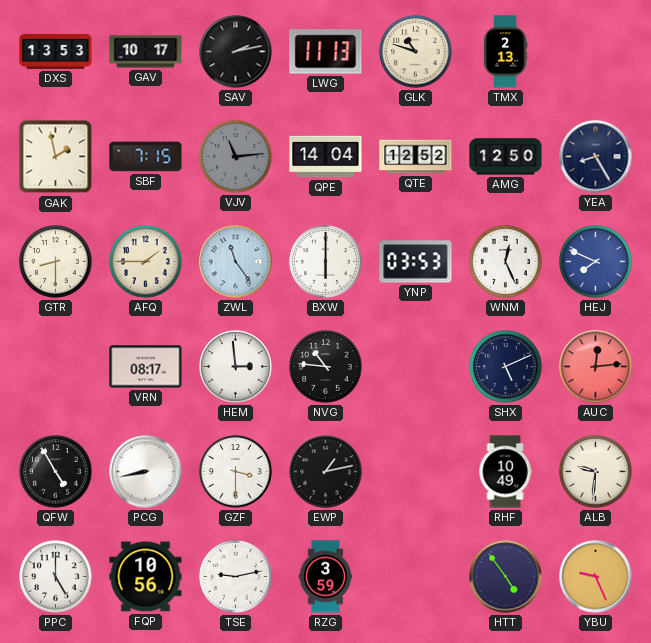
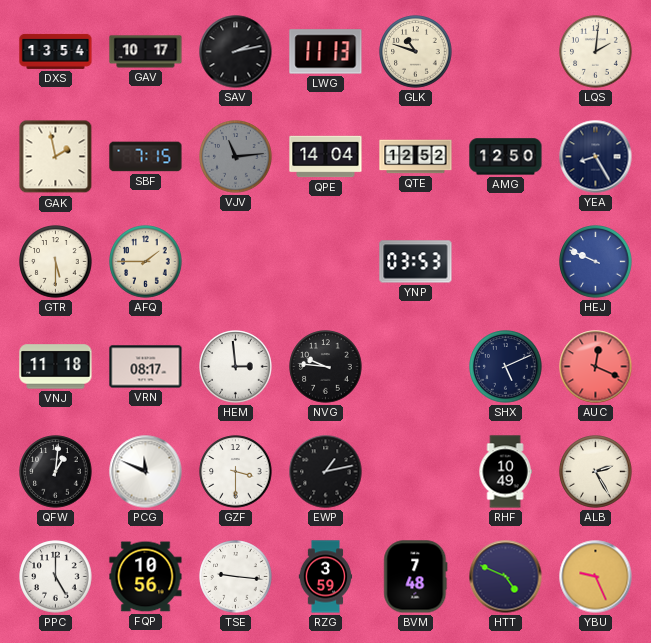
DXS: 13:53 -> 13:54 (56, 51)
TMX: 2:13 -> none (505, 52)
LQS: none -> 2:01 (596, 52)
GTR: 8:30 -> 5:30 (56, 262)
ZWL: 11:24 -> none (236, 262)
BXW: 6:00 -> none (326, 262)
WNM: 12:26 -> none (506, 262)
HEJ: 7:49 -> 9:49 (596, 262)
VNJ: none -> 11:18 (56, 367)
NVG: 10:46 -> 9:46 (326, 367)
AUC: 12:14 -> 12:19 (596, 367)
QFW: 4:55 -> 1:01 (56, 472)
PCG: 8:43 -> 11:49 (146, 472)
ALB: 9:31 -> 2:25 (596, 472)
TSE: 9:13 -> 9:16 (236, 577)
BVM: none -> 7:48 (416, 577)
HTT: 4:54 -> 4:49 (506, 577)
